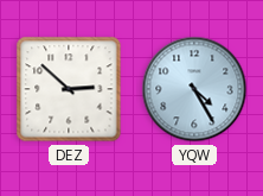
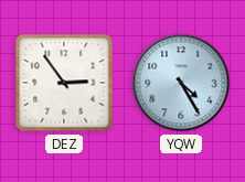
DEZ: 2:52 -> 2:54 (64, 83)
